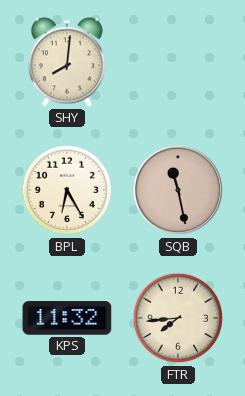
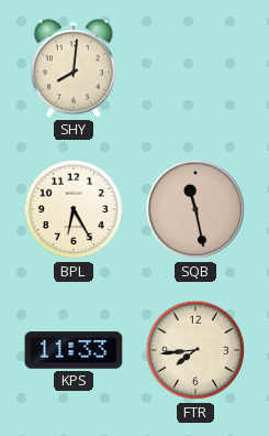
KPS: 11:32 -> 11:33 (74, 350)
